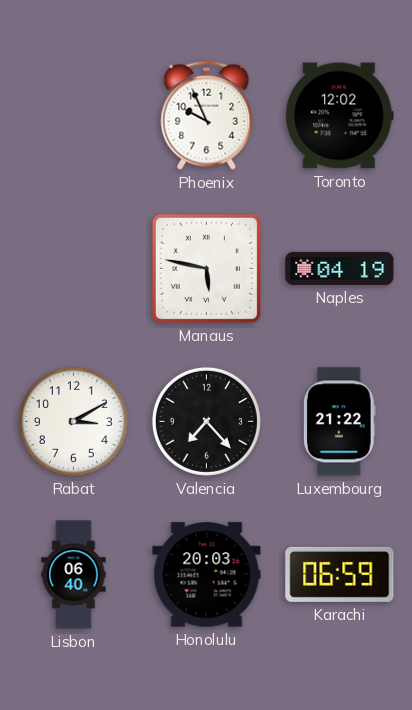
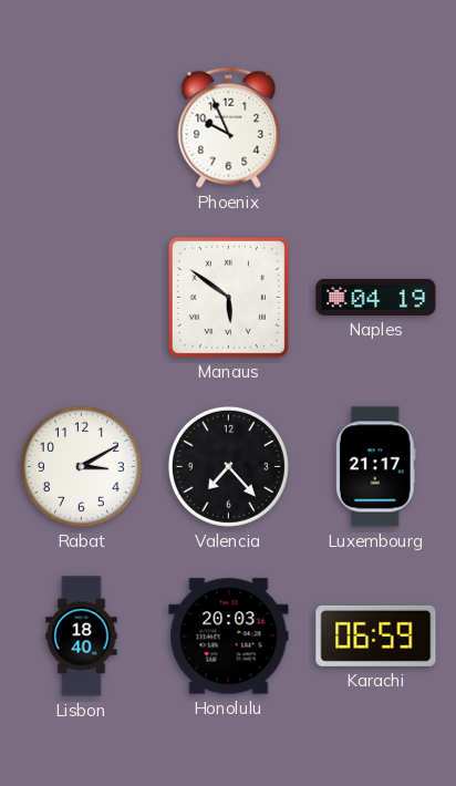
Toronto: 12:02 -> none (340, 116)
Manaus: 5:47 -> 5:51 (228, 297)
Luxembourg: 21:22 -> 21:17 (376, 467)
Lisbon: 06:40 -> 18:40 (82, 637)
